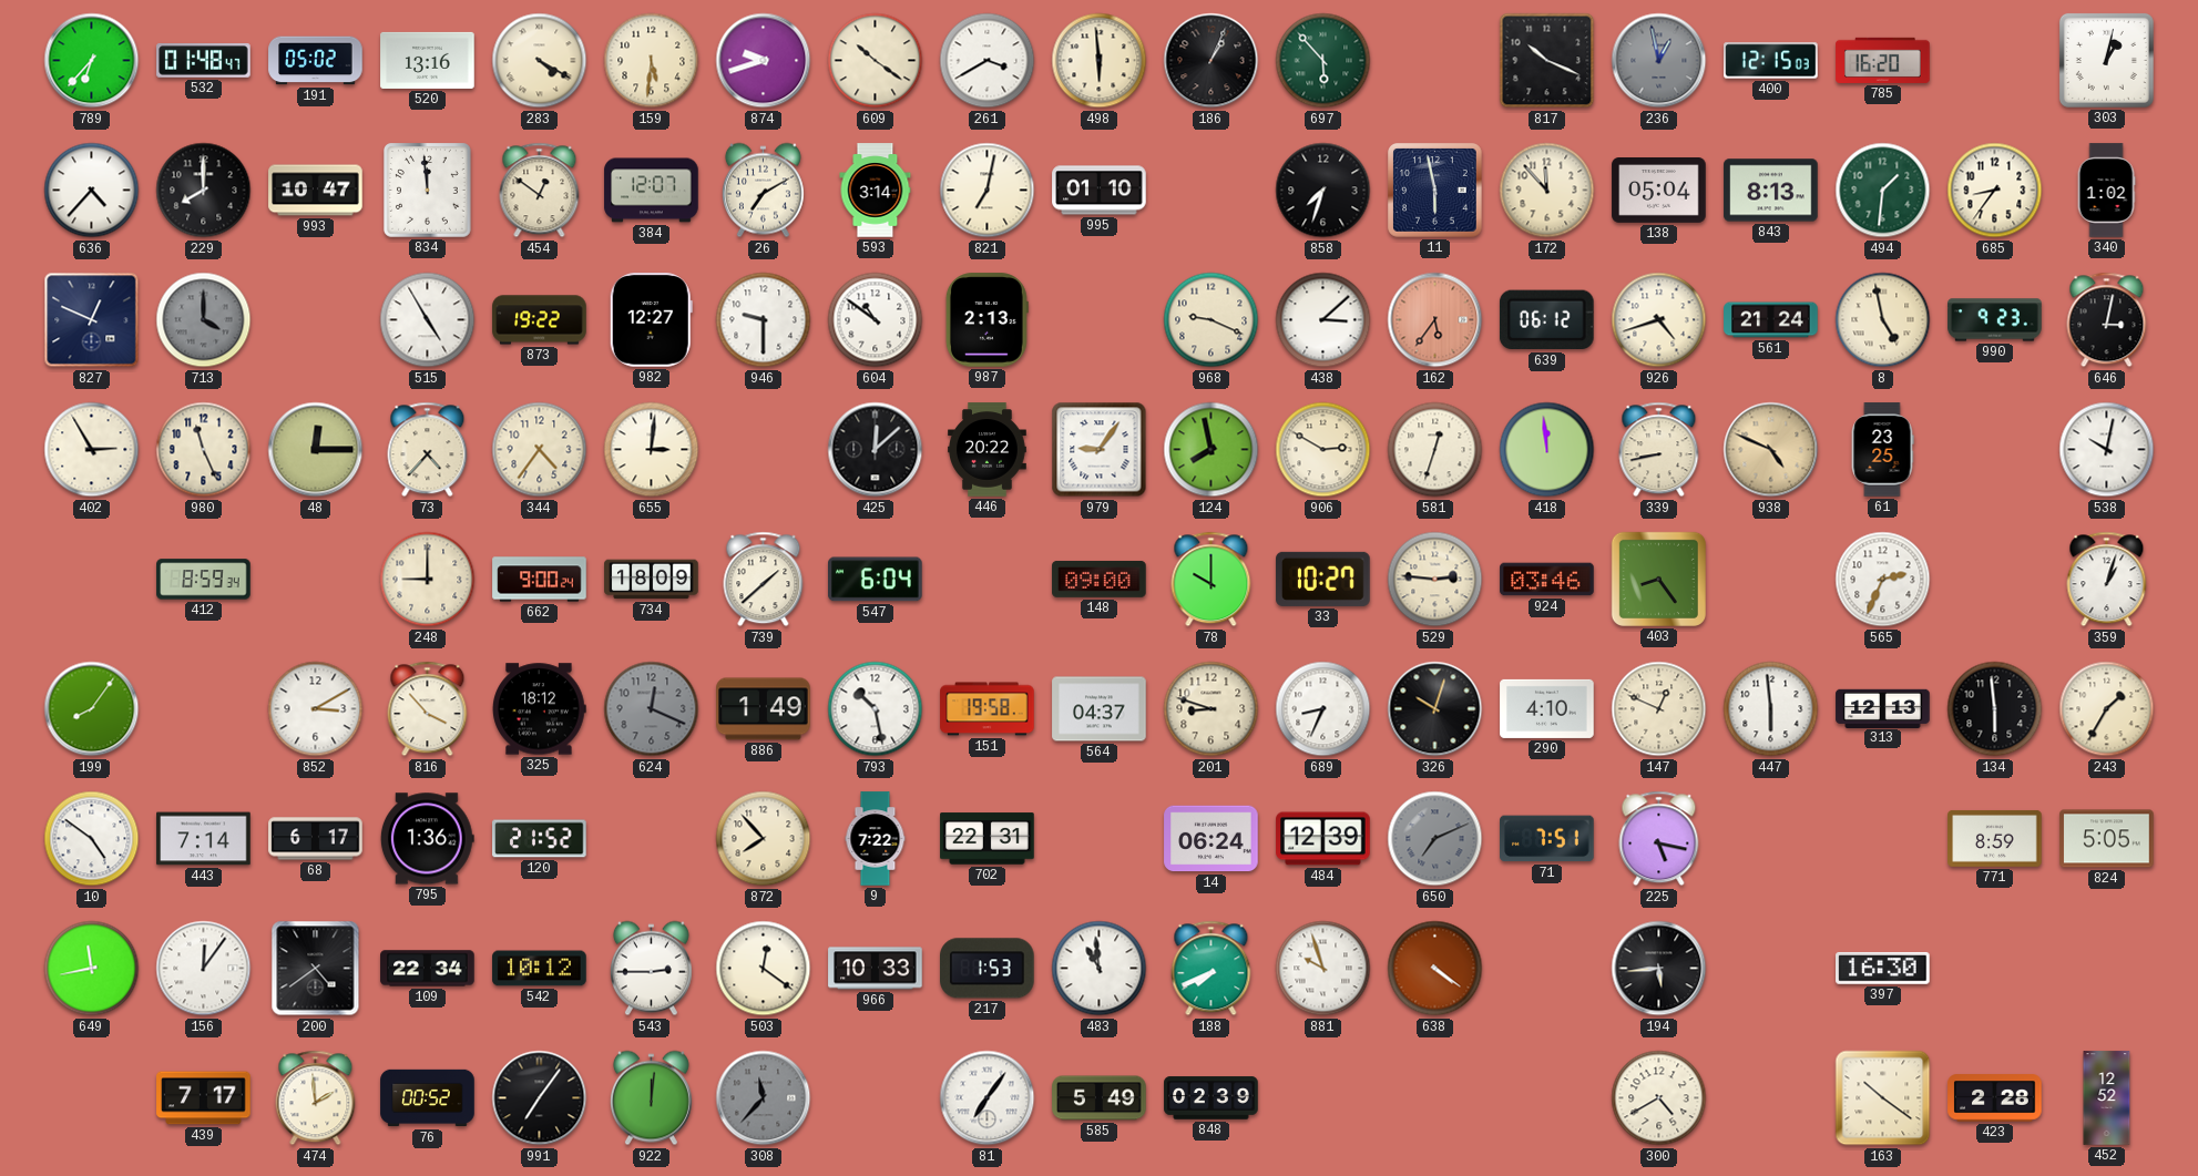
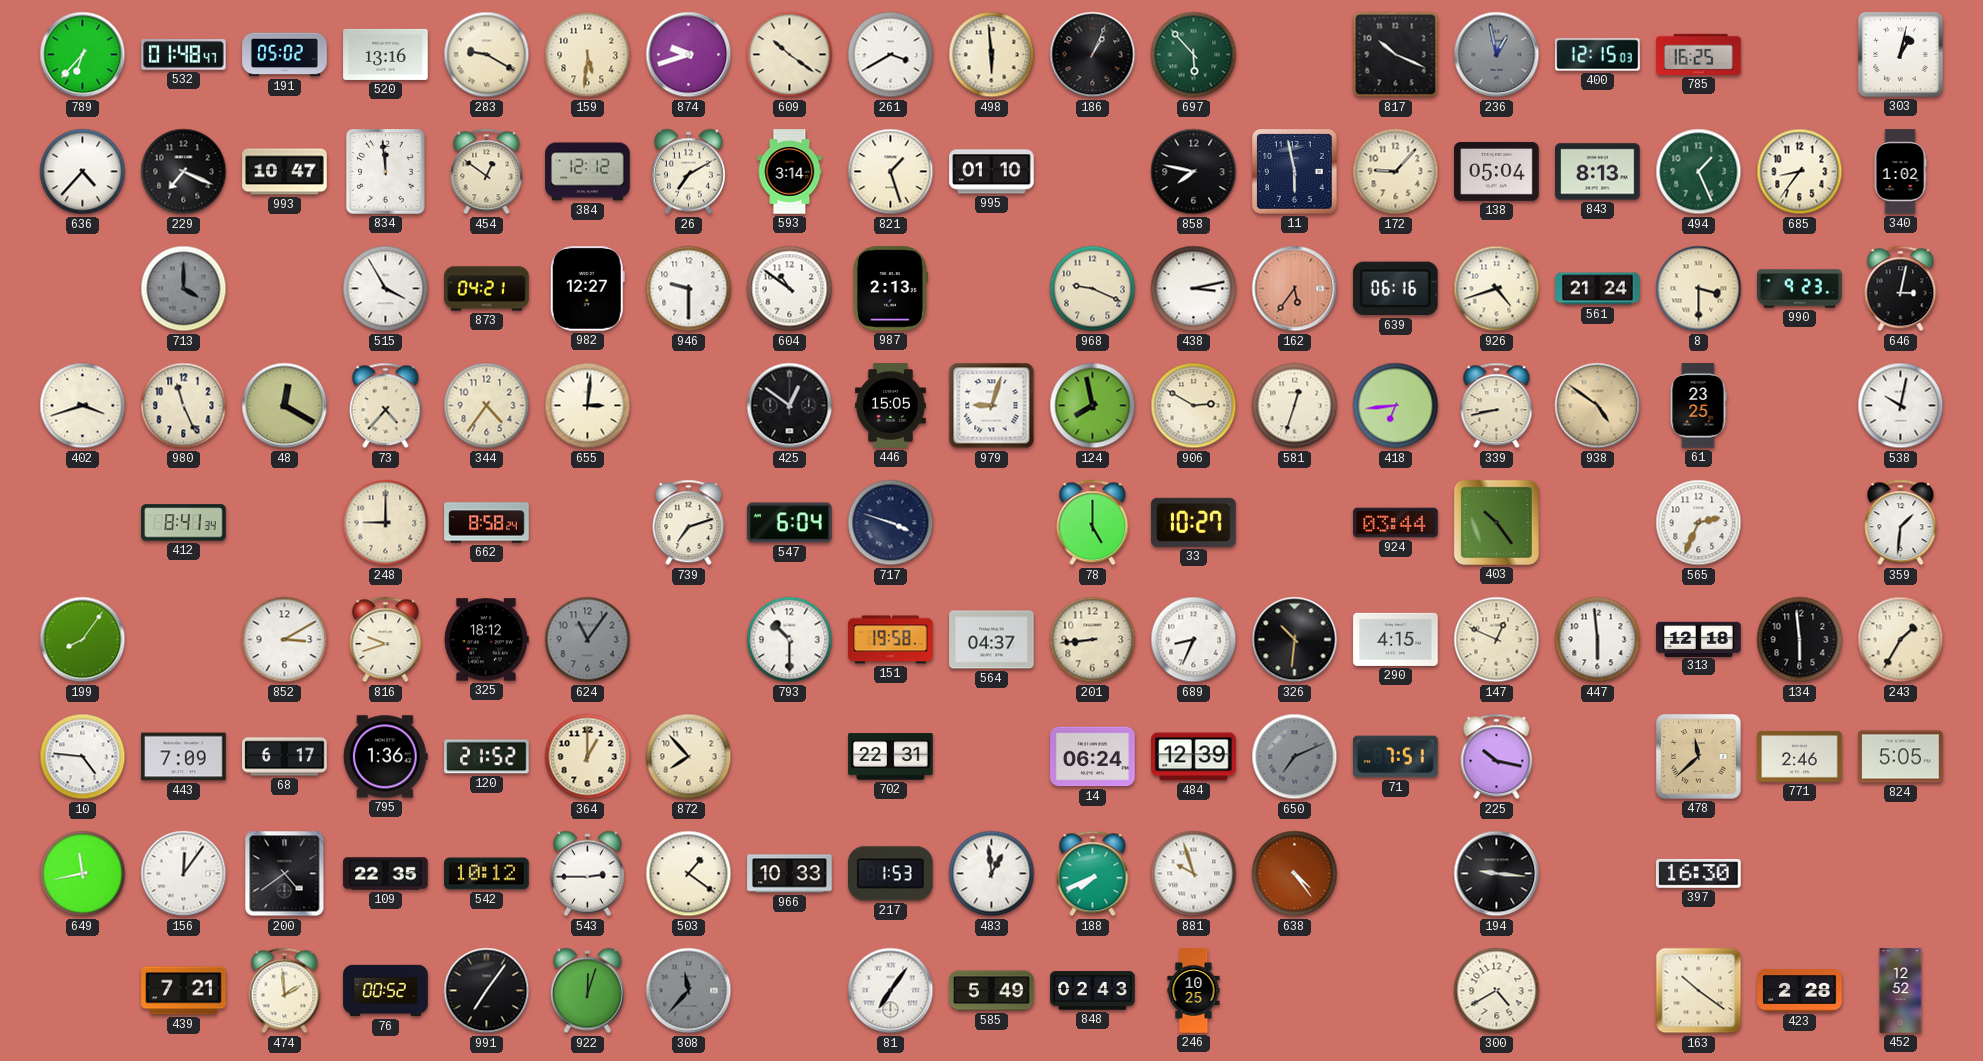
283: 4:20 -> 9:20 (487, 55)
785: 16:20 -> 16:25 (1699, 54)
229: 8:00 -> 7:19 (184, 172)
384: 12:07 -> 12:12 (588, 172)
821: 7:02 -> 1:27 (891, 172)
858: 7:33 -> 7:47 (1194, 172)
172: 11:53 -> 9:07 (1396, 172)
494: 1:31 -> 1:26 (1699, 172)
827: 12:49 -> none (92, 320)
515: 4:55 -> 3:55 (386, 289)
873: 19:22 -> 04:21 (487, 289)
438: 3:08 -> 3:13 (1194, 289)
639: 06:12 -> 06:16 (1395, 289)
8: 4:58 -> 3:30 (1699, 289)
402: 2:55 -> 3:42 (83, 406)
48: 12:15 -> 12:20 (285, 406)
425: 12:08 -> 12:51 (790, 406)
446: 20:22 -> 15:05 (891, 406)
979: 9:06 -> 9:03 (992, 406)
418: 11:59 -> 6:44 (1396, 406)
938: 4:49 -> 4:51 (1598, 406)
412: 8:59 -> 8:41 (184, 523)
662: 9:00 -> 8:58 (487, 523)
734: 18:09 -> none (652, 580)
739: 1:38 -> 7:12 (689, 523)
717: none -> 3:48 (891, 523)
148: 09:00 -> none (1100, 579)
78: 10:00 -> 5:00 (1093, 523)
529: 2:46 -> none (1435, 580)
924: 03:46 -> 03:44 (1396, 523)
403: 8:24 -> 10:24 (1496, 522)
359: 1:03 -> 1:31 (1901, 523)
816: 3:53 -> 9:42 (386, 640)
624: 12:19 -> 11:06 (588, 640)
886: 1:49 -> none (764, 709)
793: 10:28 -> 10:30 (790, 640)
201: 8:48 -> 8:44 (1093, 640)
326: 10:03 -> 10:31 (1295, 640)
290: 4:10 -> 4:15 (1396, 639)
313: 12:13 -> 12:18 (1699, 639)
10: 4:51 -> 4:46 (83, 757)
443: 7:14 -> 7:09 (184, 757)
364: none -> 1:00 (588, 757)
9: 7:22 -> none (876, 839)
225: 5:17 -> 10:17 (1497, 757)
478: none -> 11:38 (1699, 757)
771: 8:59 -> 2:46 (1800, 756)
109: 22:34 -> 22:35 (386, 874)
503: 12:21 -> 1:21 (689, 874)
483: 10:59 -> 12:59 (992, 874)
638: 4:21 -> 4:24 (1295, 874)
194: 5:44 -> 9:16 (1497, 874)
439: 7:17 -> 7:21 (184, 991)
922: 12:01 -> 12:03 (587, 991)
848: 02:39 -> 02:43 (1093, 991)
246: none -> 10:25 (1194, 991)
